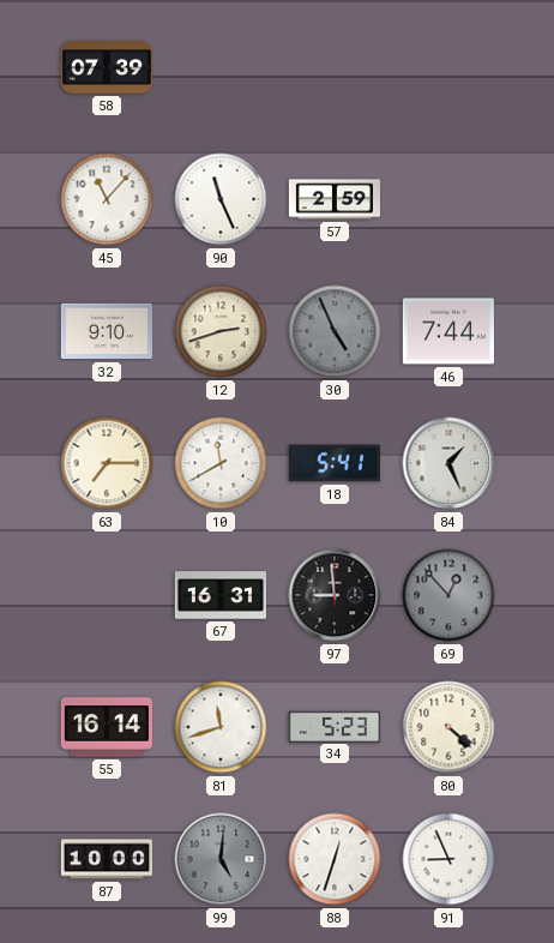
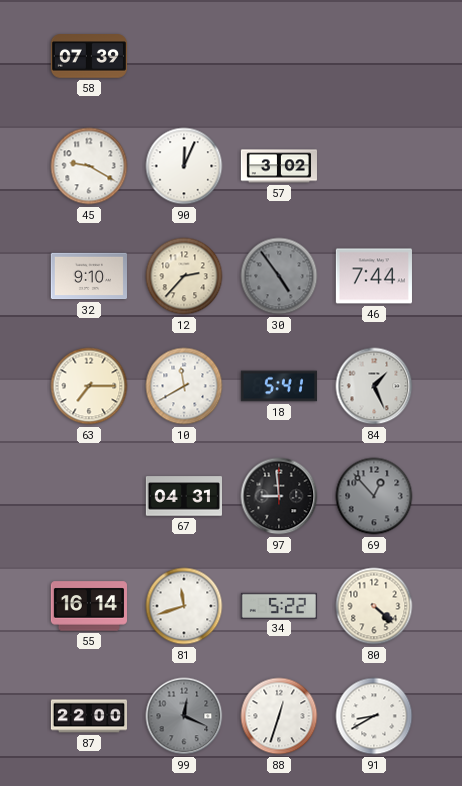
45: 11:07 -> 9:20 (89, 166)
90: 11:26 -> 12:04 (184, 166)
57: 2:59 -> 3:02 (278, 166)
12: 2:42 -> 2:37 (184, 276)
30: 4:56 -> 4:54 (279, 276)
67: 16:31 -> 04:31 (183, 496)
34: 5:23 -> 5:22 (278, 605)
87: 10:00 -> 22:00 (88, 716)
99: 5:01 -> 12:19 (184, 716)
91: 8:56 -> 8:40 (374, 716)
